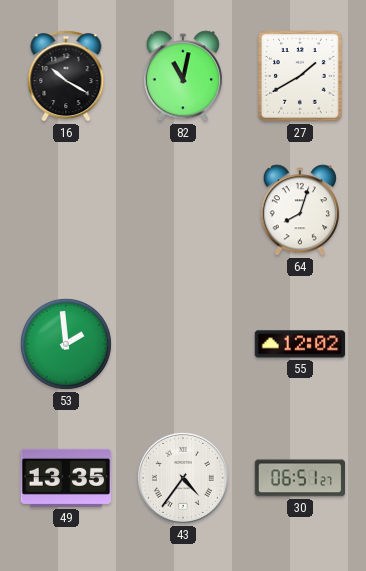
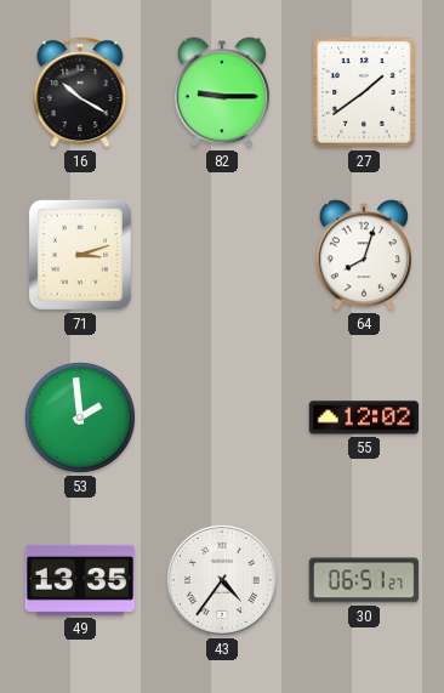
82: 11:02 -> 9:15 (222, 92)
27: 1:40 -> 1:39 (364, 92)
71: none -> 3:12 (80, 255)
